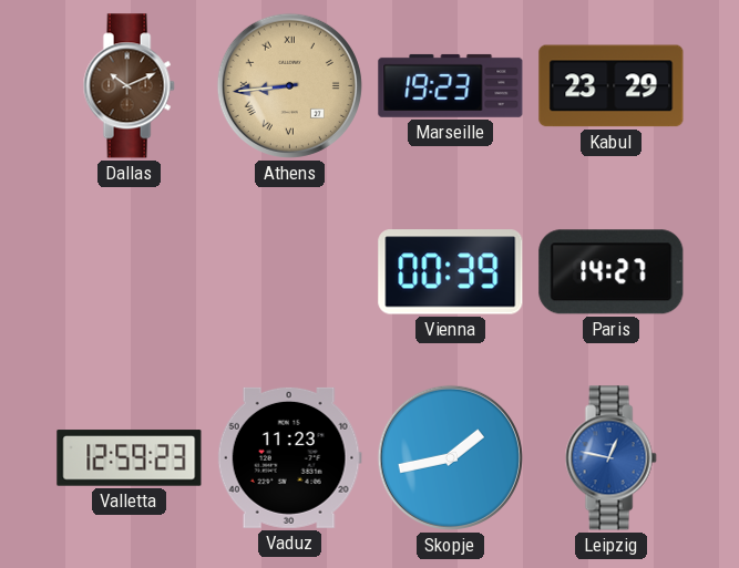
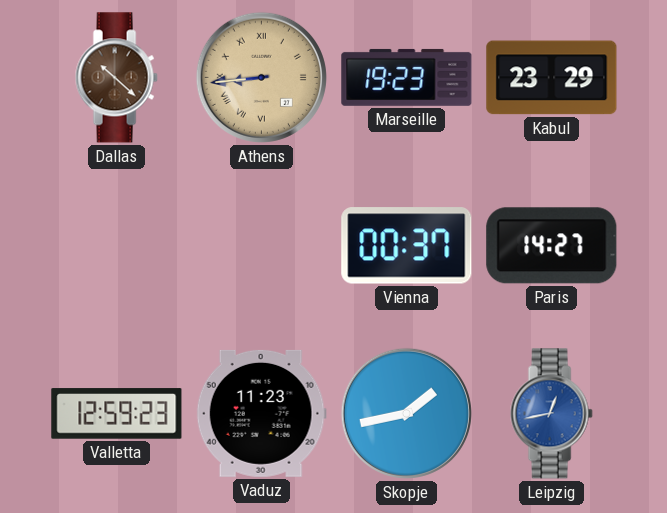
Dallas: 10:11 -> 10:22 (116, 78)
Vienna: 00:39 -> 00:37 (407, 246)
Leipzig: 12:47 -> 12:43 (551, 414)
